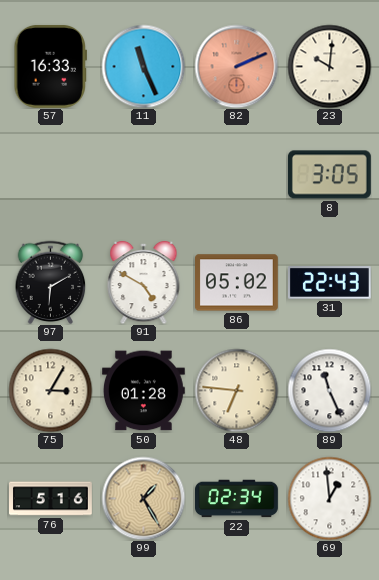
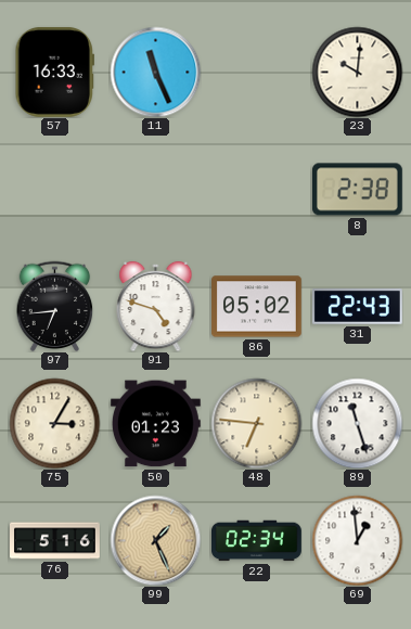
82: 2:11 -> none (236, 66)
8: 3:05 -> 2:38 (357, 190)
97: 6:10 -> 6:44 (55, 306)
91: 4:50 -> 4:48 (156, 306)
50: 01:28 -> 01:23 (155, 424)
89: 11:26 -> 11:27 (357, 423)
99: 1:25 -> 1:26 (155, 540)
